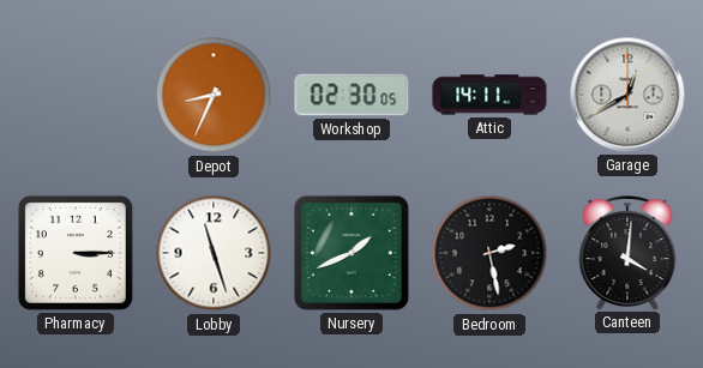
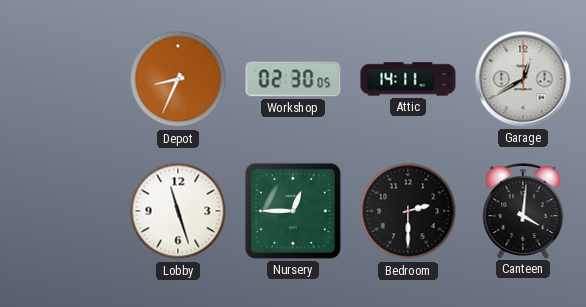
Pharmacy: 3:15 -> none (76, 253)
Nursery: 1:41 -> 12:45 (293, 211)
Bedroom: 2:28 -> 2:30 (408, 211)
